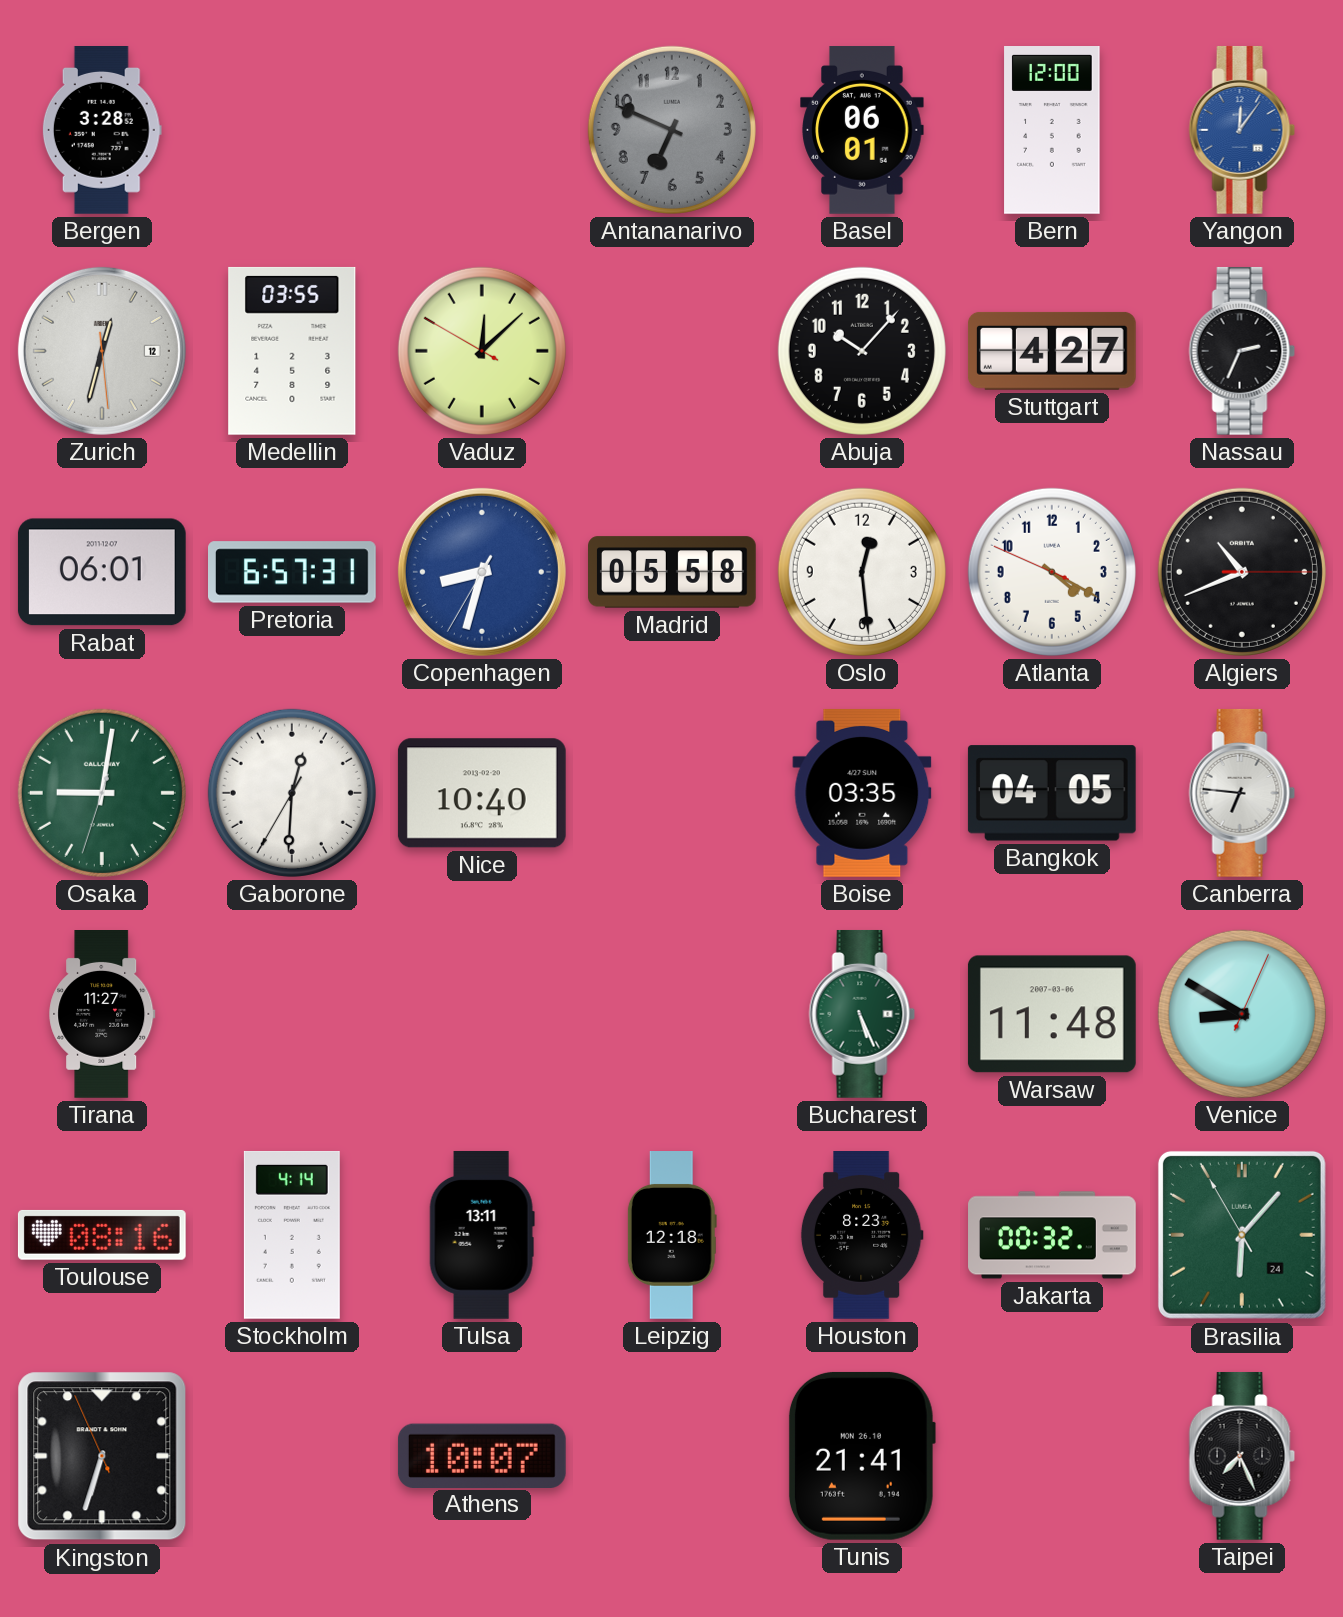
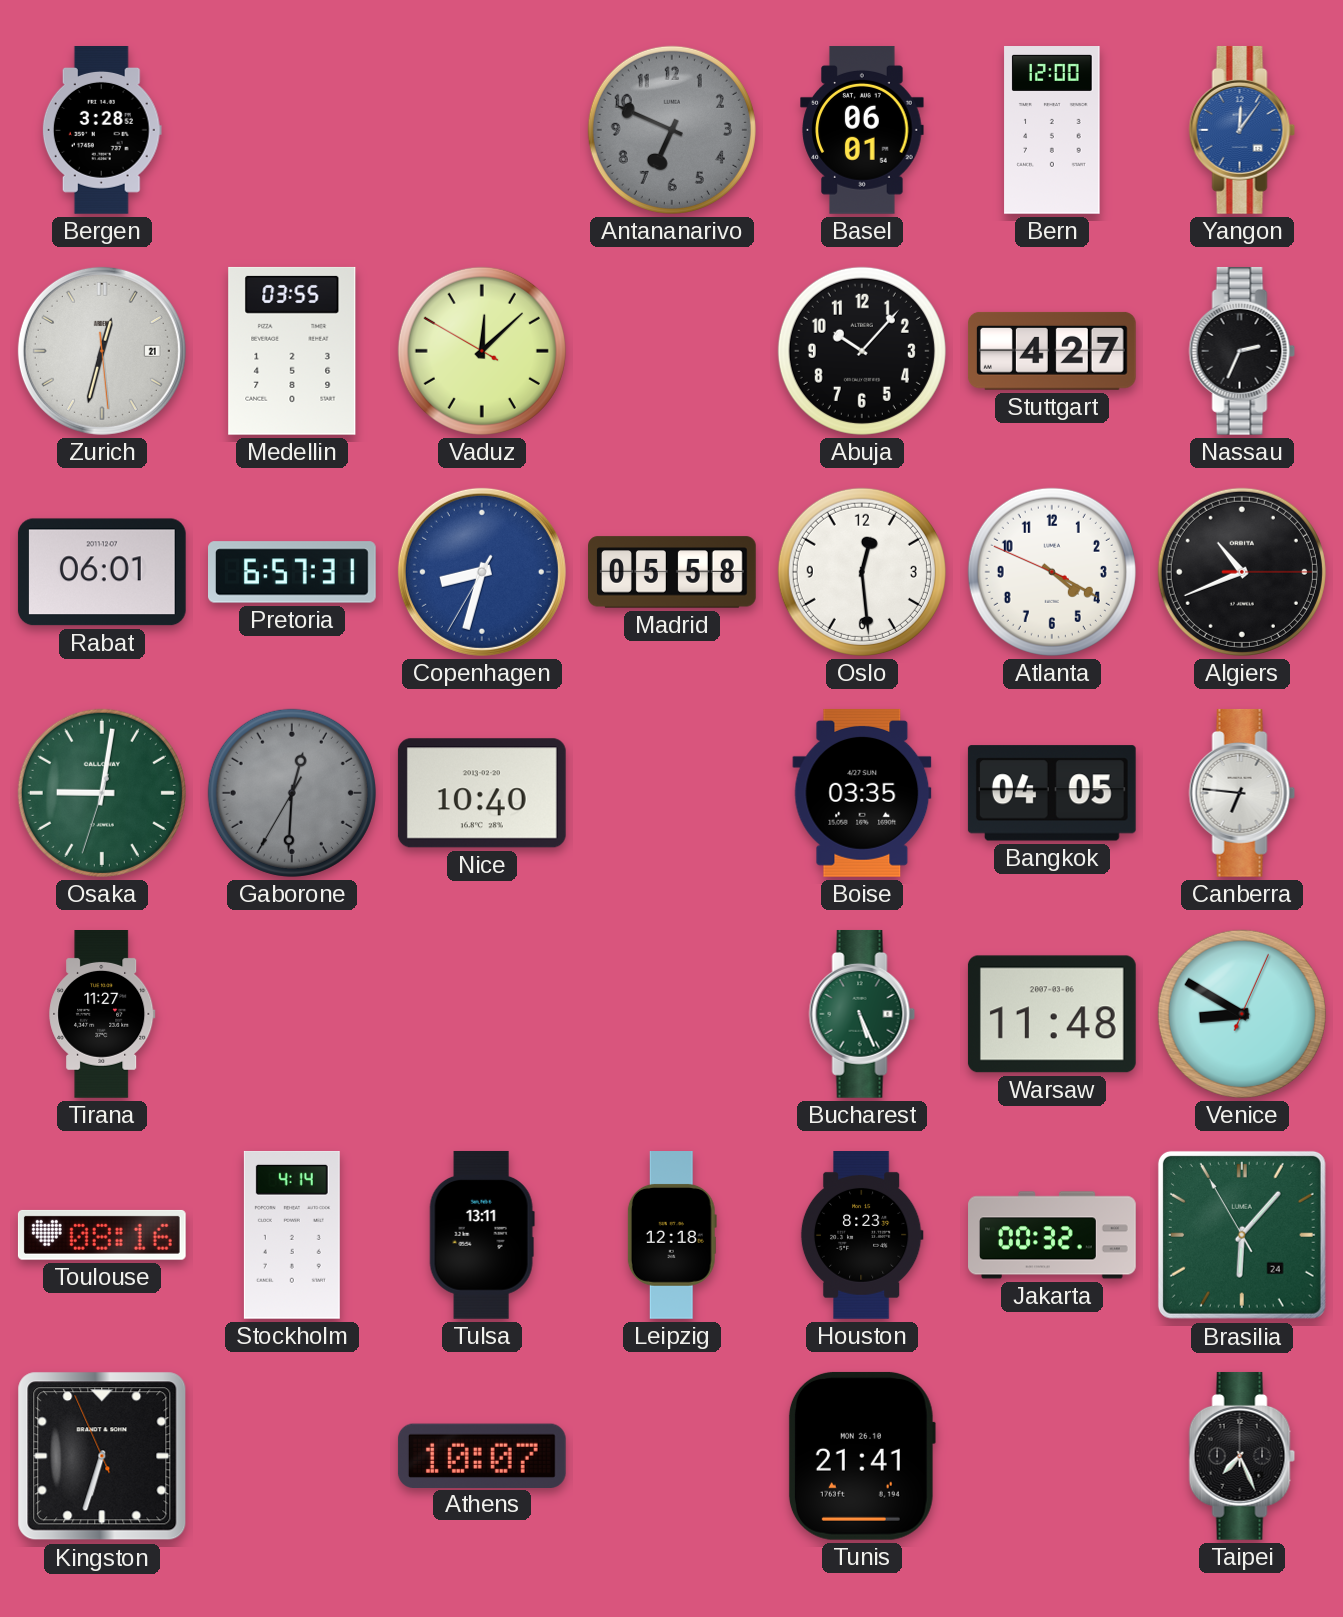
Zurich date: 12 -> 21 (102, 351)
Gaborone dial: white -> grey (292, 793)
